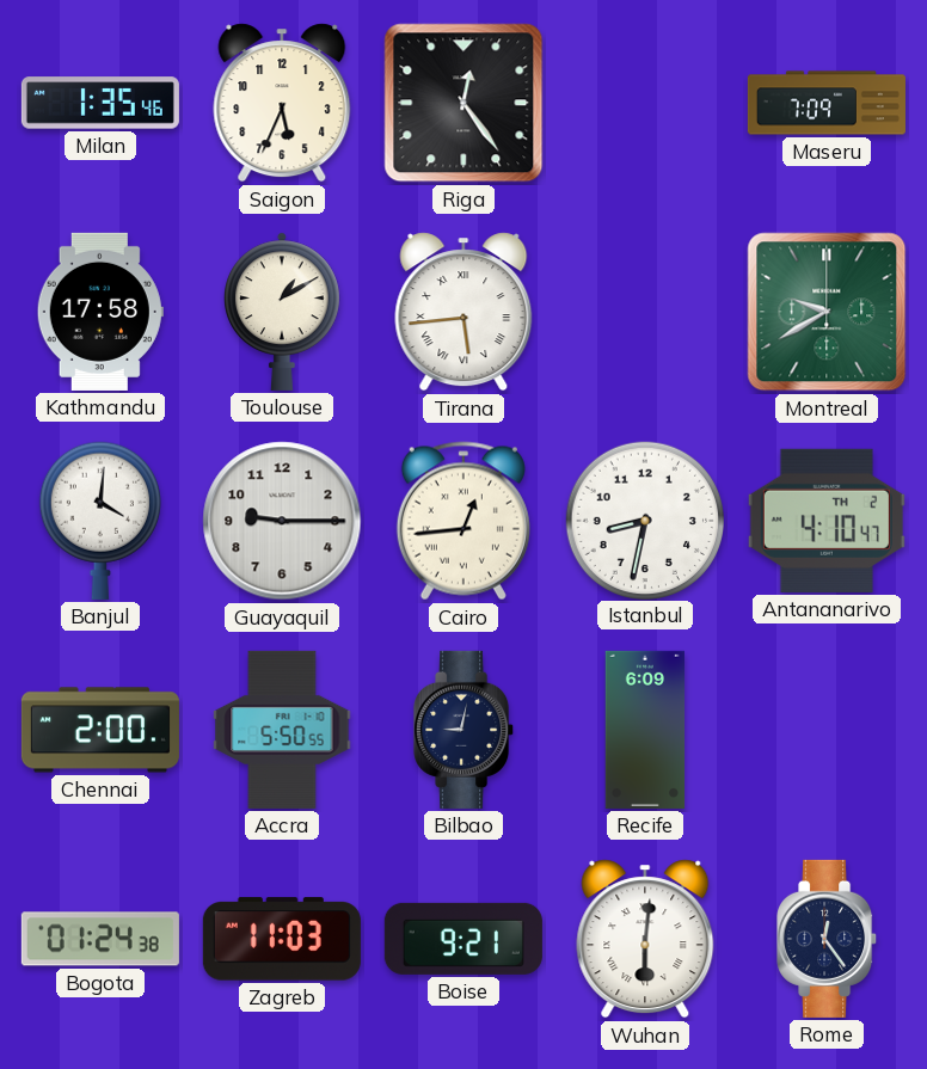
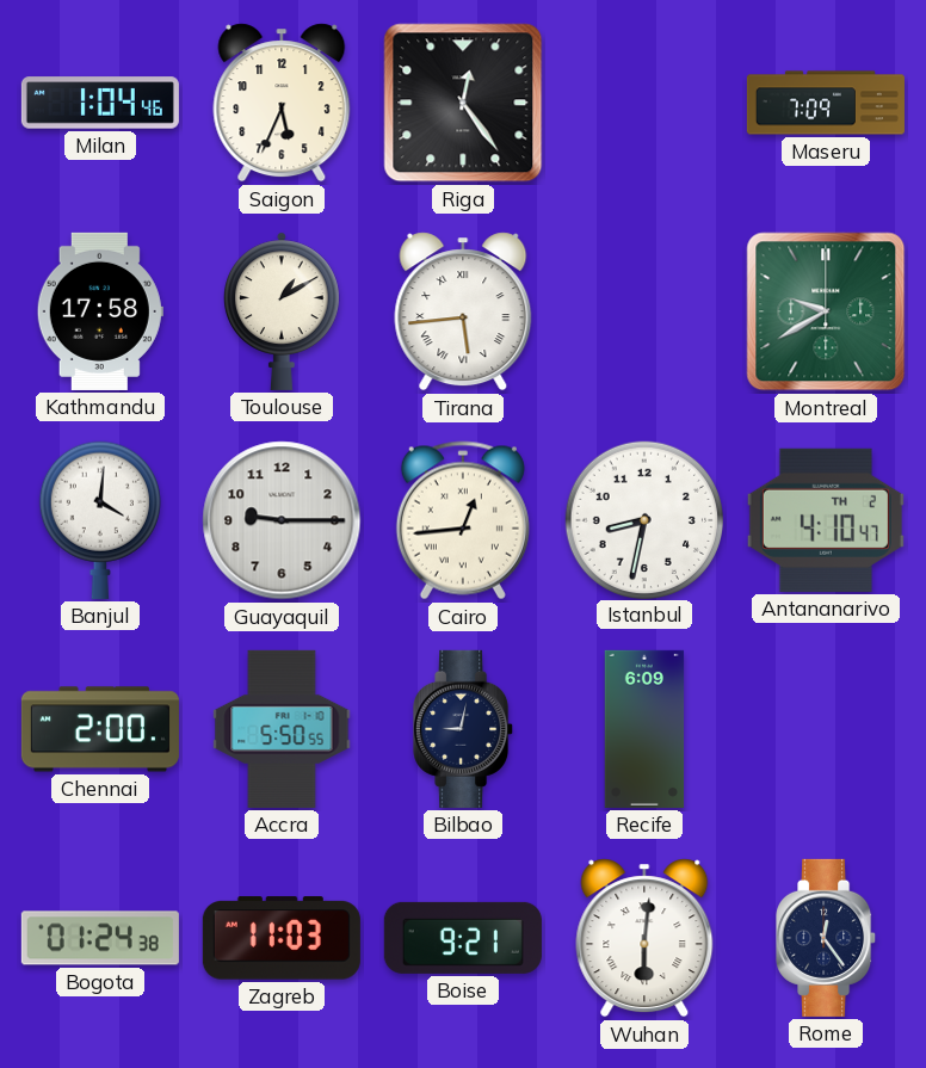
Milan: 1:35 -> 1:04 (100, 103)
